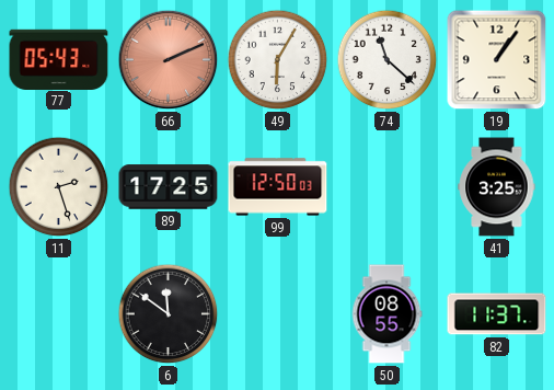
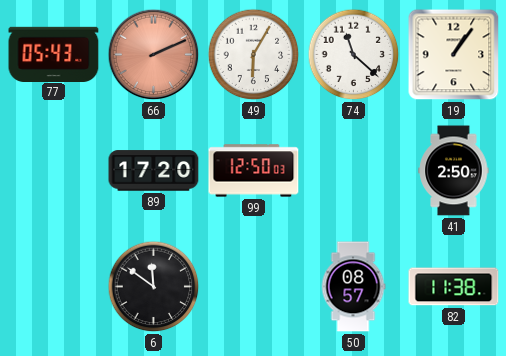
11: 2:27 -> none (59, 187)
89: 17:25 -> 17:20 (154, 171)
41: 3:25 -> 2:50 (454, 171)
50: 08:55 -> 08:57 (353, 287)
82: 11:37 -> 11:38 (454, 287)
